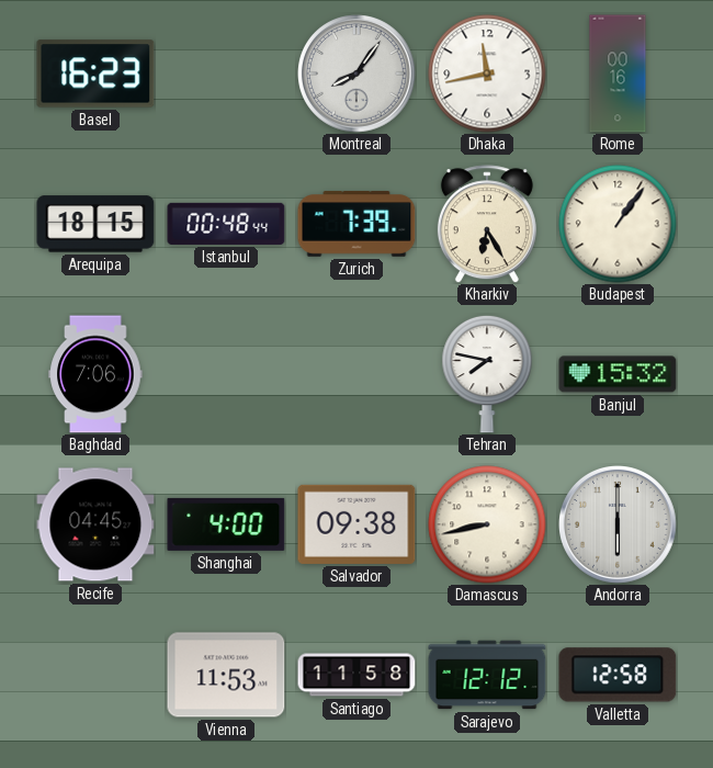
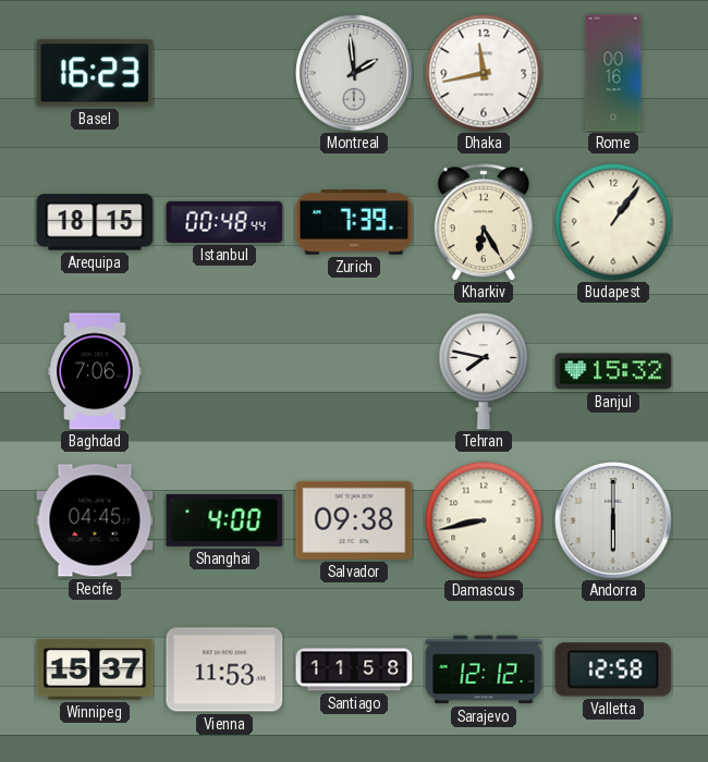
Montreal: 8:06 -> 1:59 (355, 74)
Winnipeg: none -> 15:37 (95, 669)
